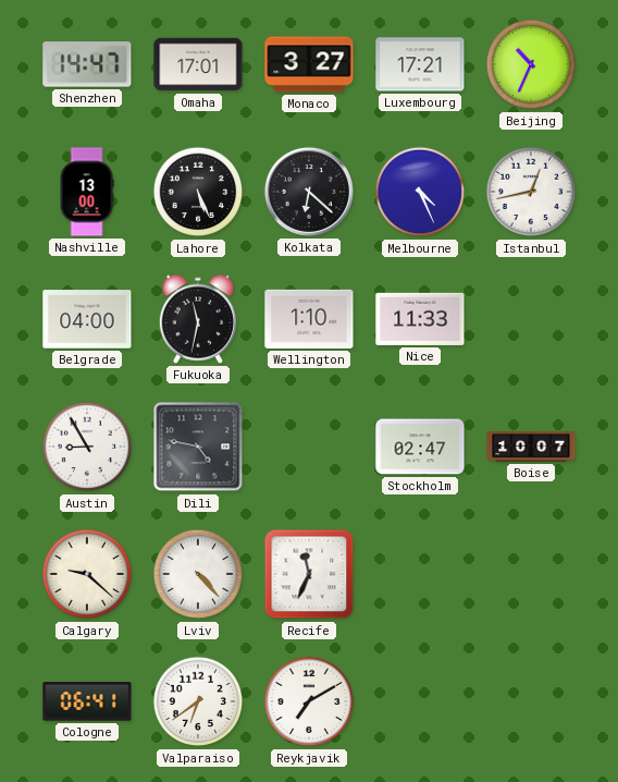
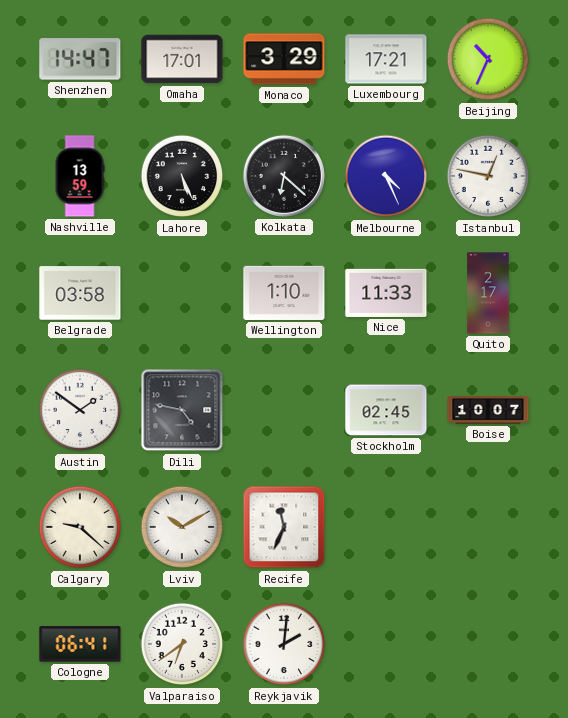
Monaco: 3:27 -> 3:29 (284, 59)
Nashville: 13:00 -> 13:59 (80, 176)
Istanbul: 12:43 -> 12:47 (488, 176)
Belgrade: 04:00 -> 03:58 (80, 293)
Fukuoka: 11:32 -> none (197, 319)
Quito: none -> 2:17 (488, 293)
Austin: 8:55 -> 1:51 (80, 410)
Stockholm: 02:47 -> 02:45 (386, 410)
Lviv: 4:23 -> 10:10 (182, 527)
Reykjavik: 7:10 -> 2:01 (284, 644)
